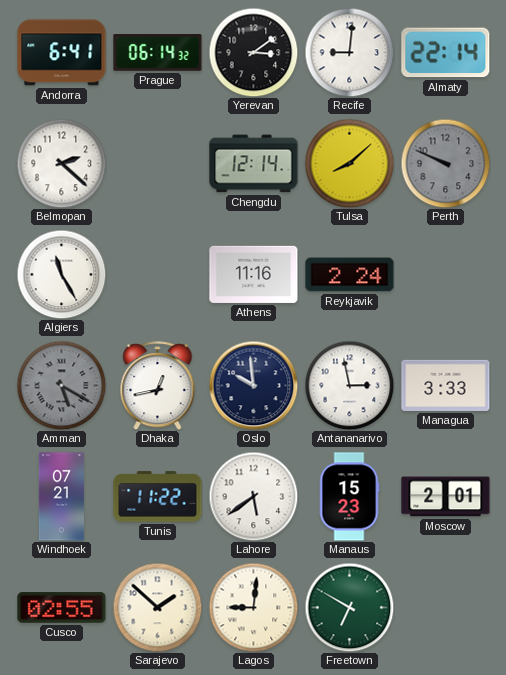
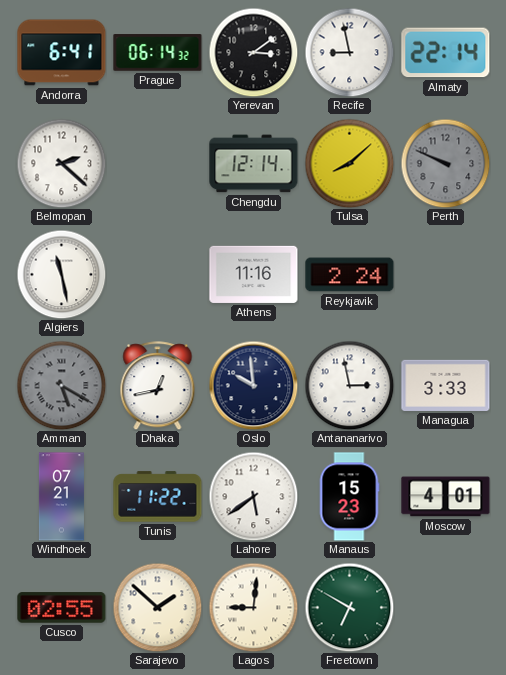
Recife: 9:01 -> 8:58 (349, 52)
Algiers: 11:25 -> 11:28 (61, 274)
Moscow: 2:01 -> 4:01 (446, 497)
